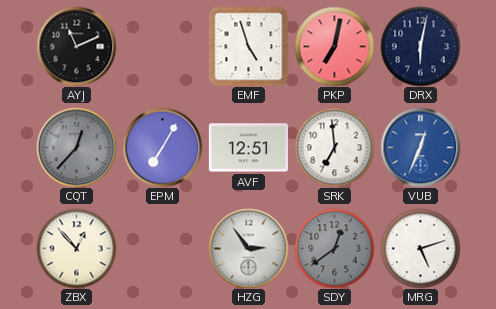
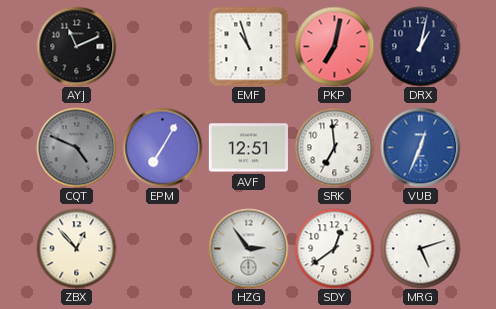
EMF: 4:57 -> 10:57 (248, 46)
DRX: 6:02 -> 1:02 (420, 46)
CQT: 12:37 -> 4:49 (76, 147)
SDY dial: grey -> white (334, 248)
